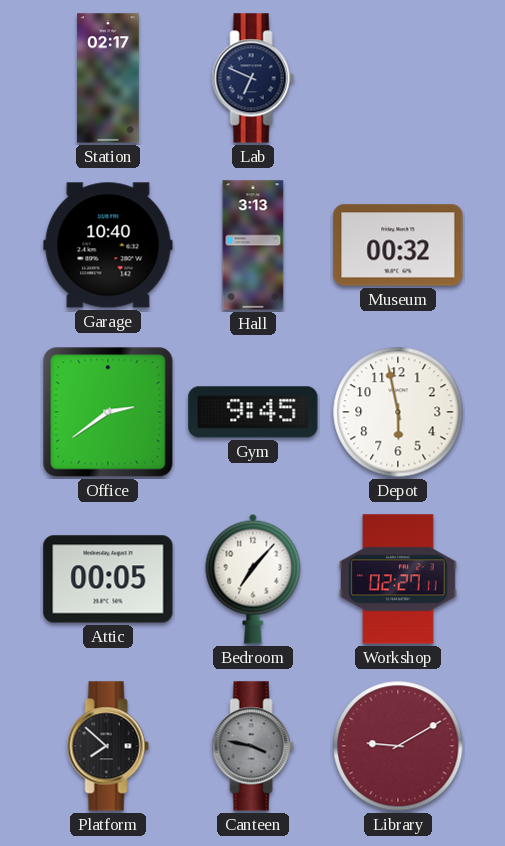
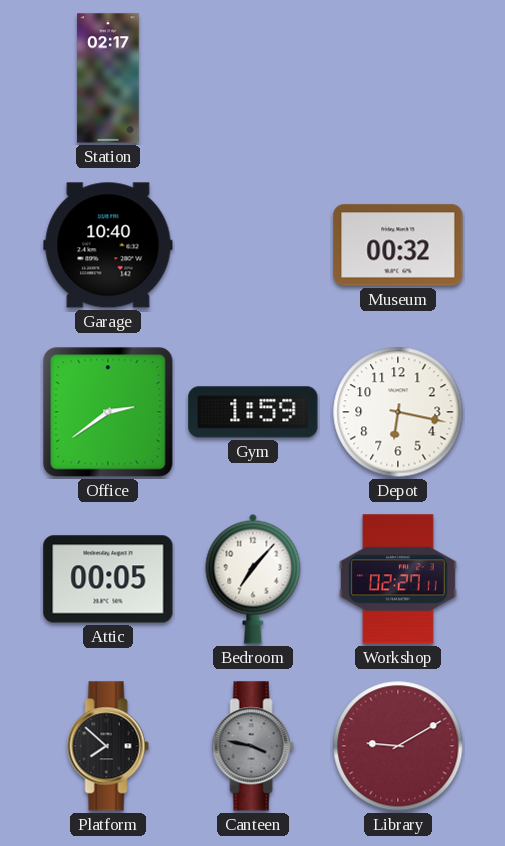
Lab: 6:49 -> none (253, 78)
Hall: 3:13 -> none (253, 245)
Gym: 9:45 -> 1:59 (253, 412)
Depot: 5:58 -> 6:17 (398, 412)
